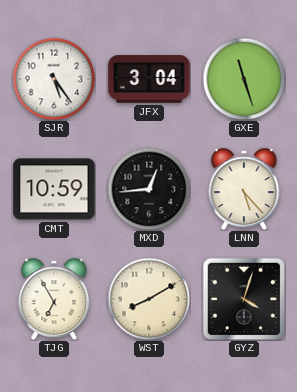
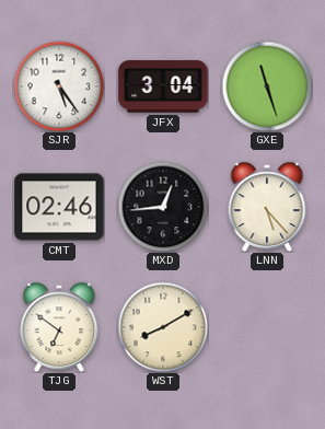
CMT: 10:59 -> 02:46 (59, 207)
TJG: 6:55 -> 6:51 (59, 327)
GYZ: 4:03 -> none (243, 298)
